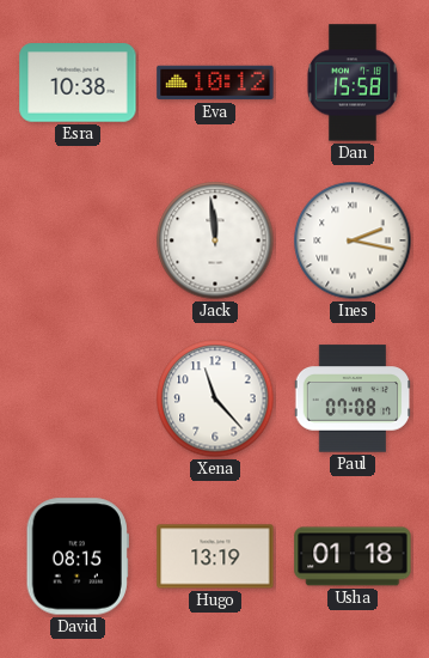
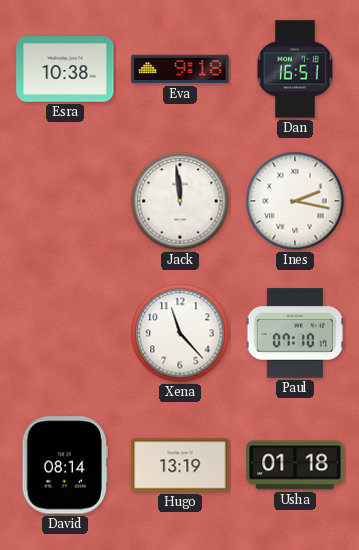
Eva: 10:12 -> 9:18 (180, 69)
Dan: 15:58 -> 16:51 (295, 69)
Paul: 07:08 -> 07:10 (295, 333)
David: 08:15 -> 08:14 (65, 465)
